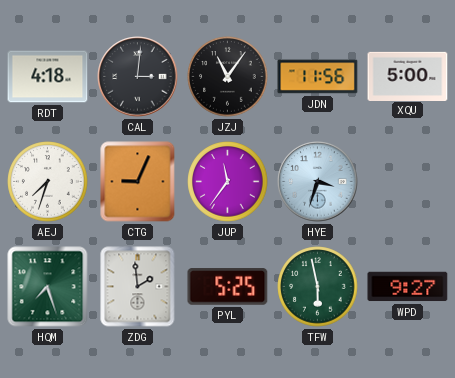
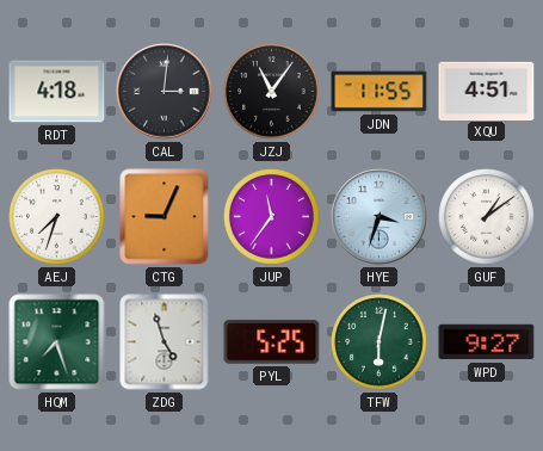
JDN: 11:56 -> 11:55 (380, 92)
XQU: 5:00 -> 4:51 (487, 91)
GUF: none -> 1:09 (487, 217)
ZDG: 1:59 -> 4:57 (165, 342)
TFW: 5:58 -> 6:02 (380, 342)
